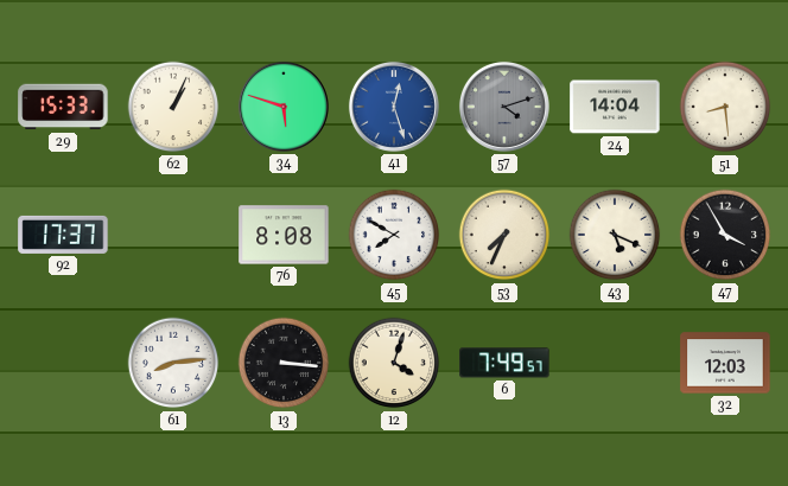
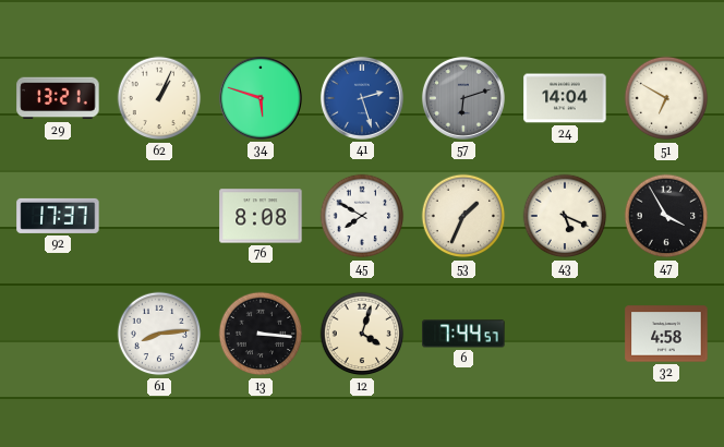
29: 15:33 -> 13:21 (58, 98)
41: 12:27 -> 2:27 (362, 98)
57: 4:12 -> 6:12 (463, 98)
51: 8:29 -> 6:50 (666, 98)
53: 7:34 -> 1:34 (463, 216)
6: 7:49 -> 7:44 (463, 334)
32: 12:03 -> 4:58 (666, 334)
